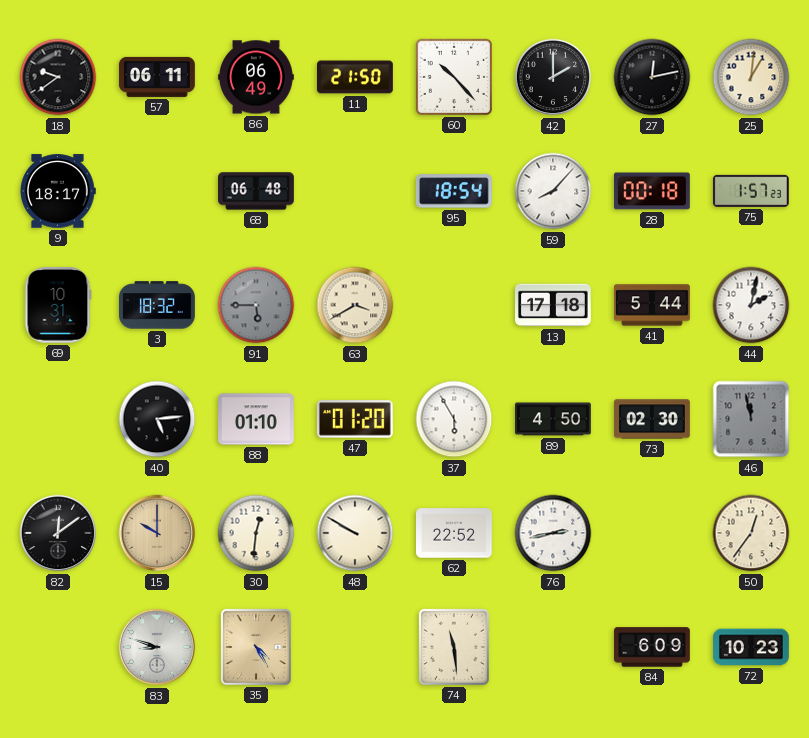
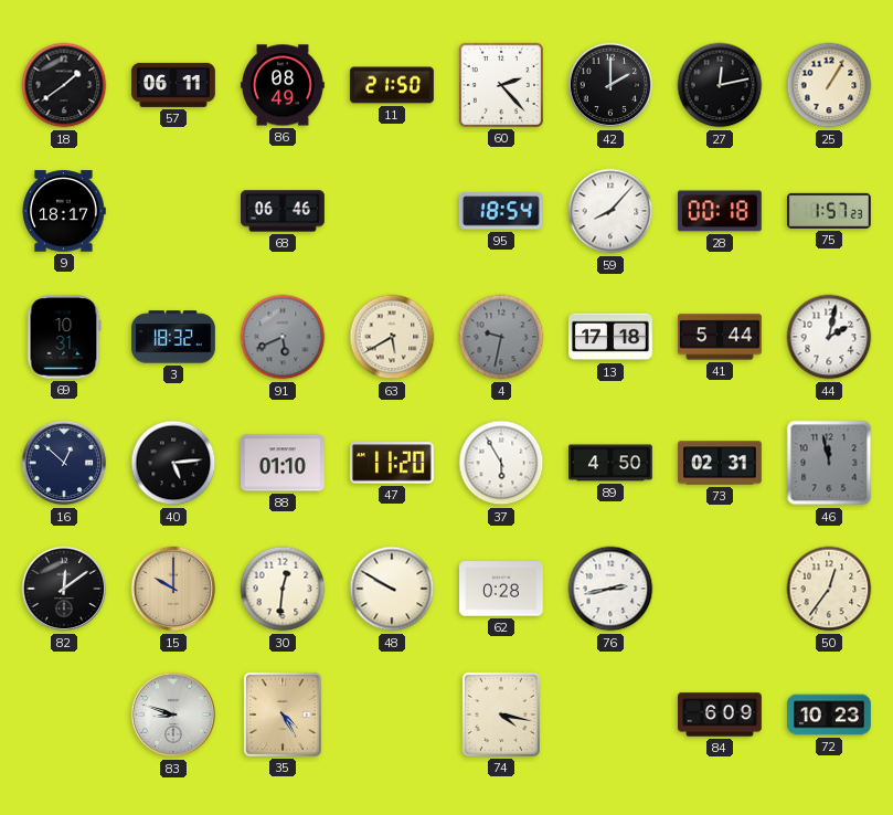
18: 9:39 -> 1:39 (64, 85)
86: 06:49 -> 08:49 (284, 85)
60: 10:23 -> 2:23 (501, 85)
25: 1:01 -> 1:05 (829, 85)
68: 06:48 -> 06:46 (284, 211)
91: 5:45 -> 5:41 (283, 337)
63: 3:40 -> 5:40 (392, 337)
4: none -> 9:32 (501, 337)
16: none -> 12:52 (64, 463)
47: 01:20 -> 11:20 (392, 463)
73: 02:30 -> 02:31 (721, 463)
62: 22:52 -> 0:28 (502, 589)
74: 11:29 -> 4:17 (501, 715)
